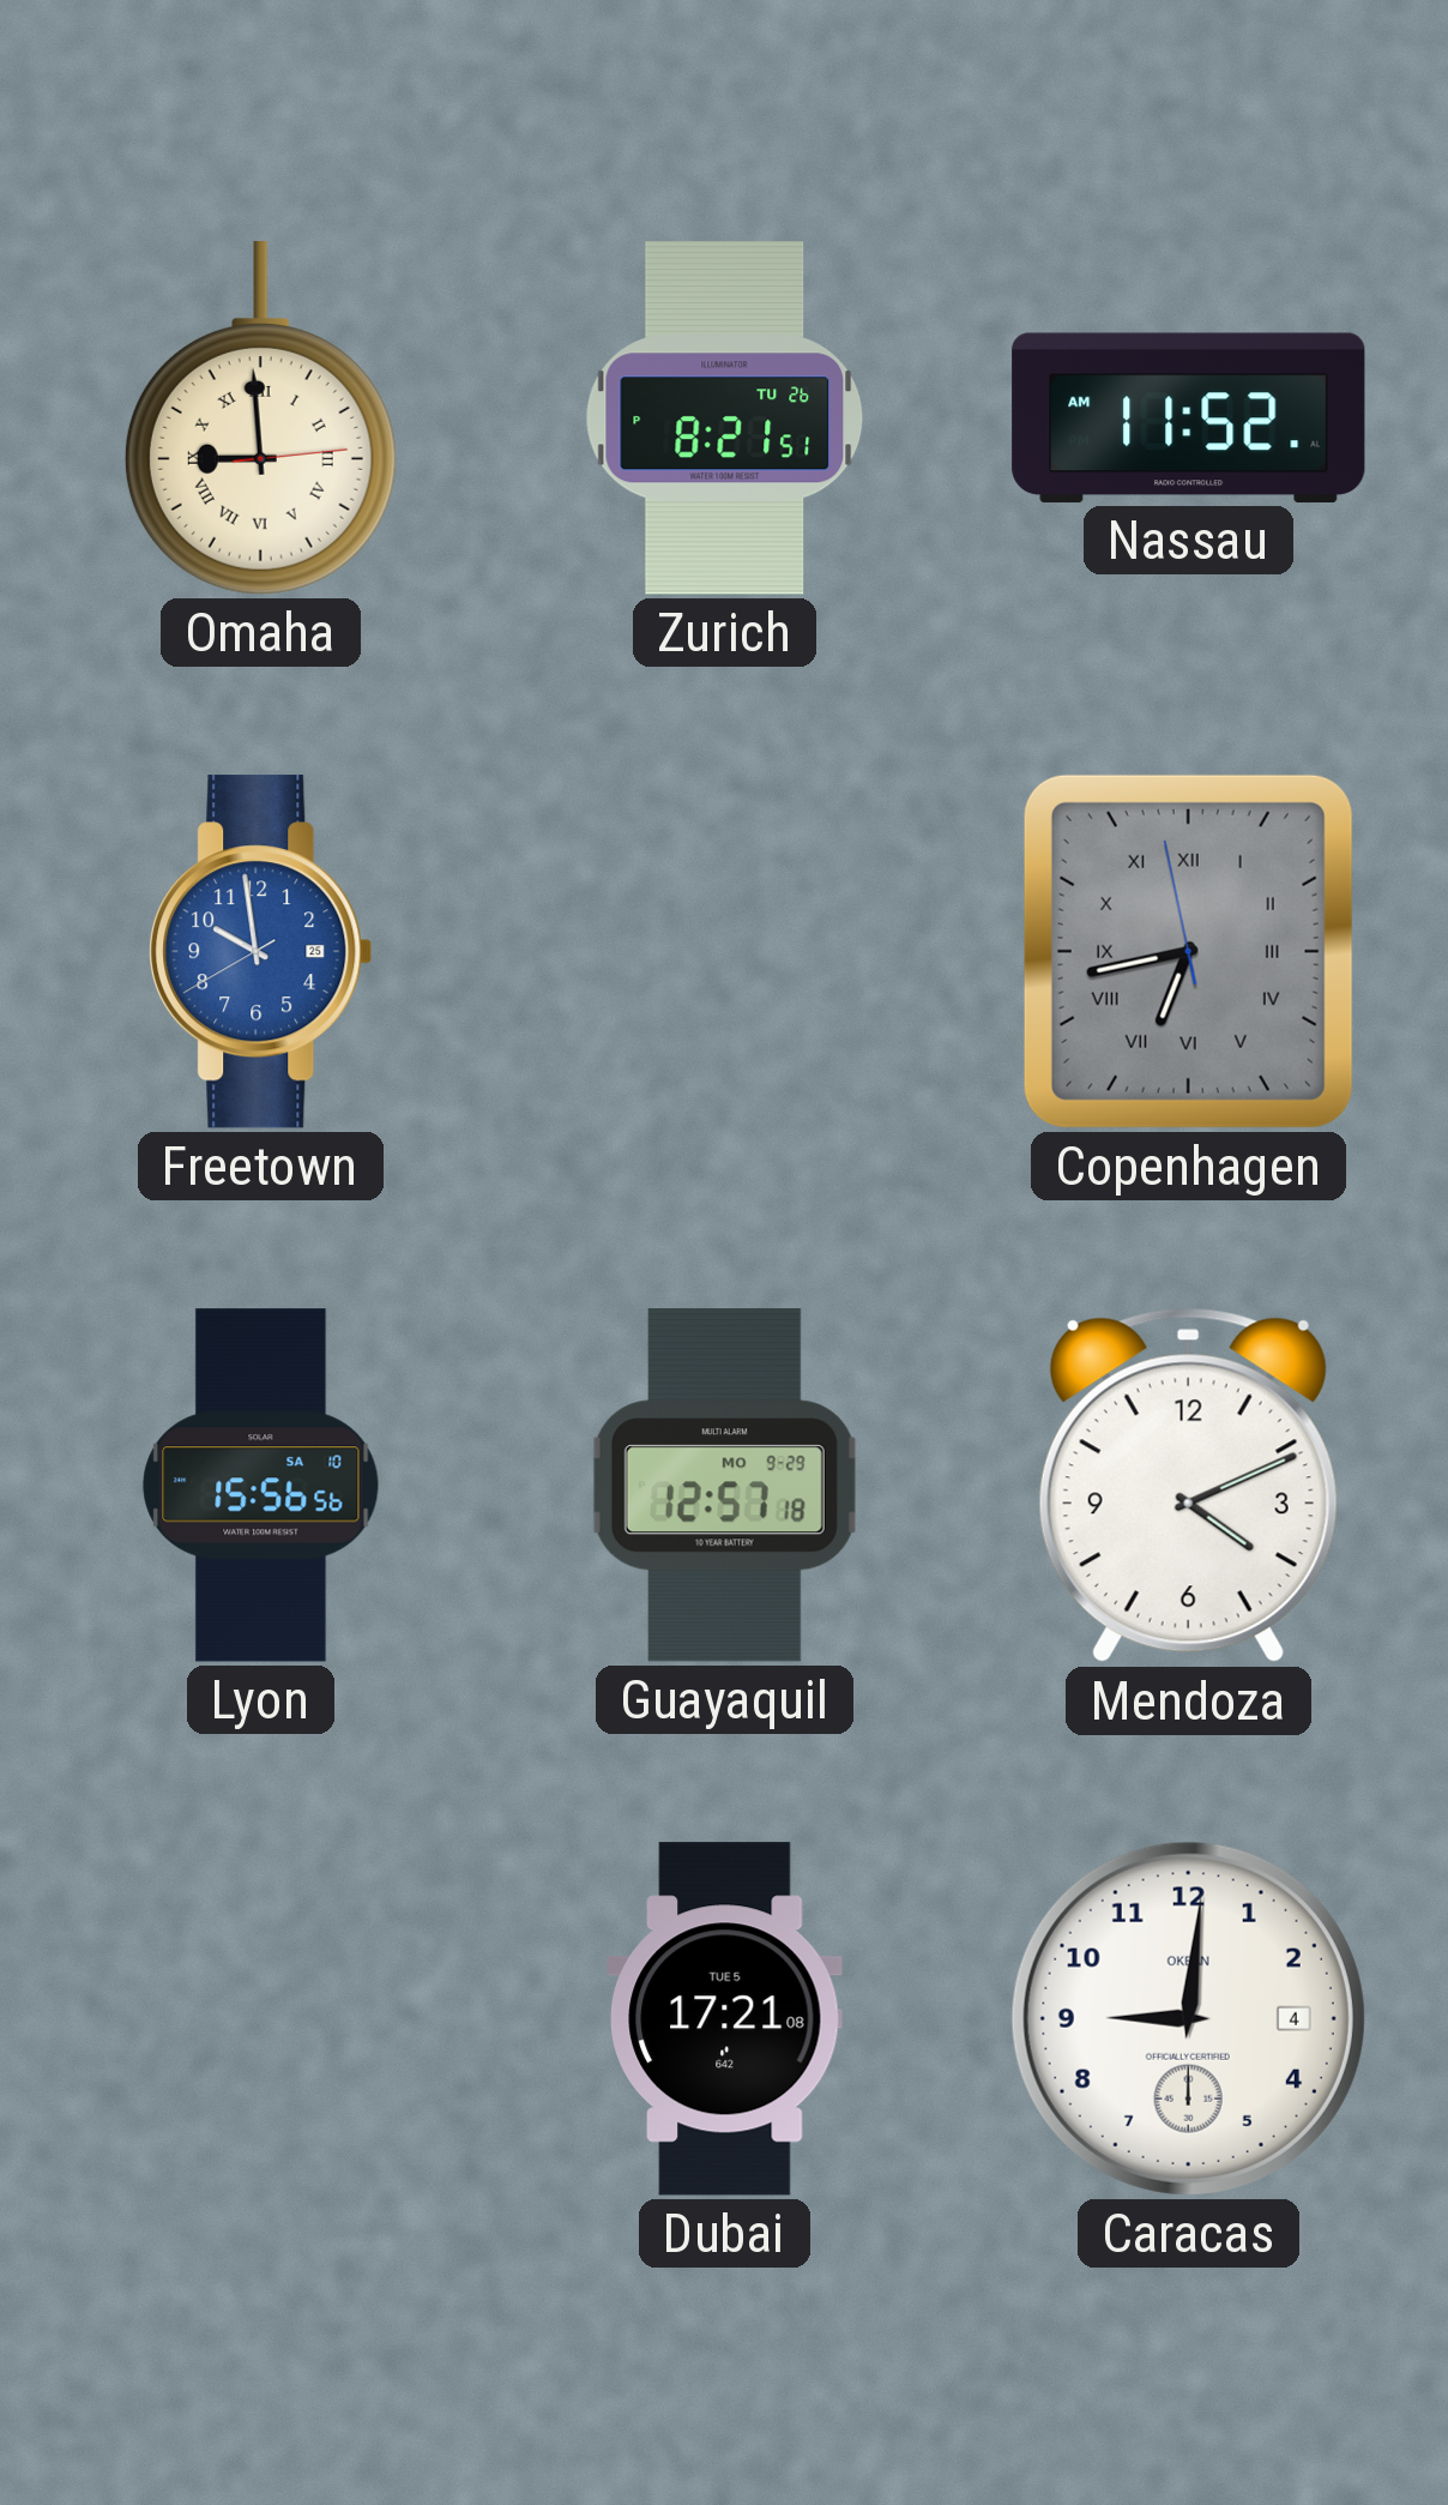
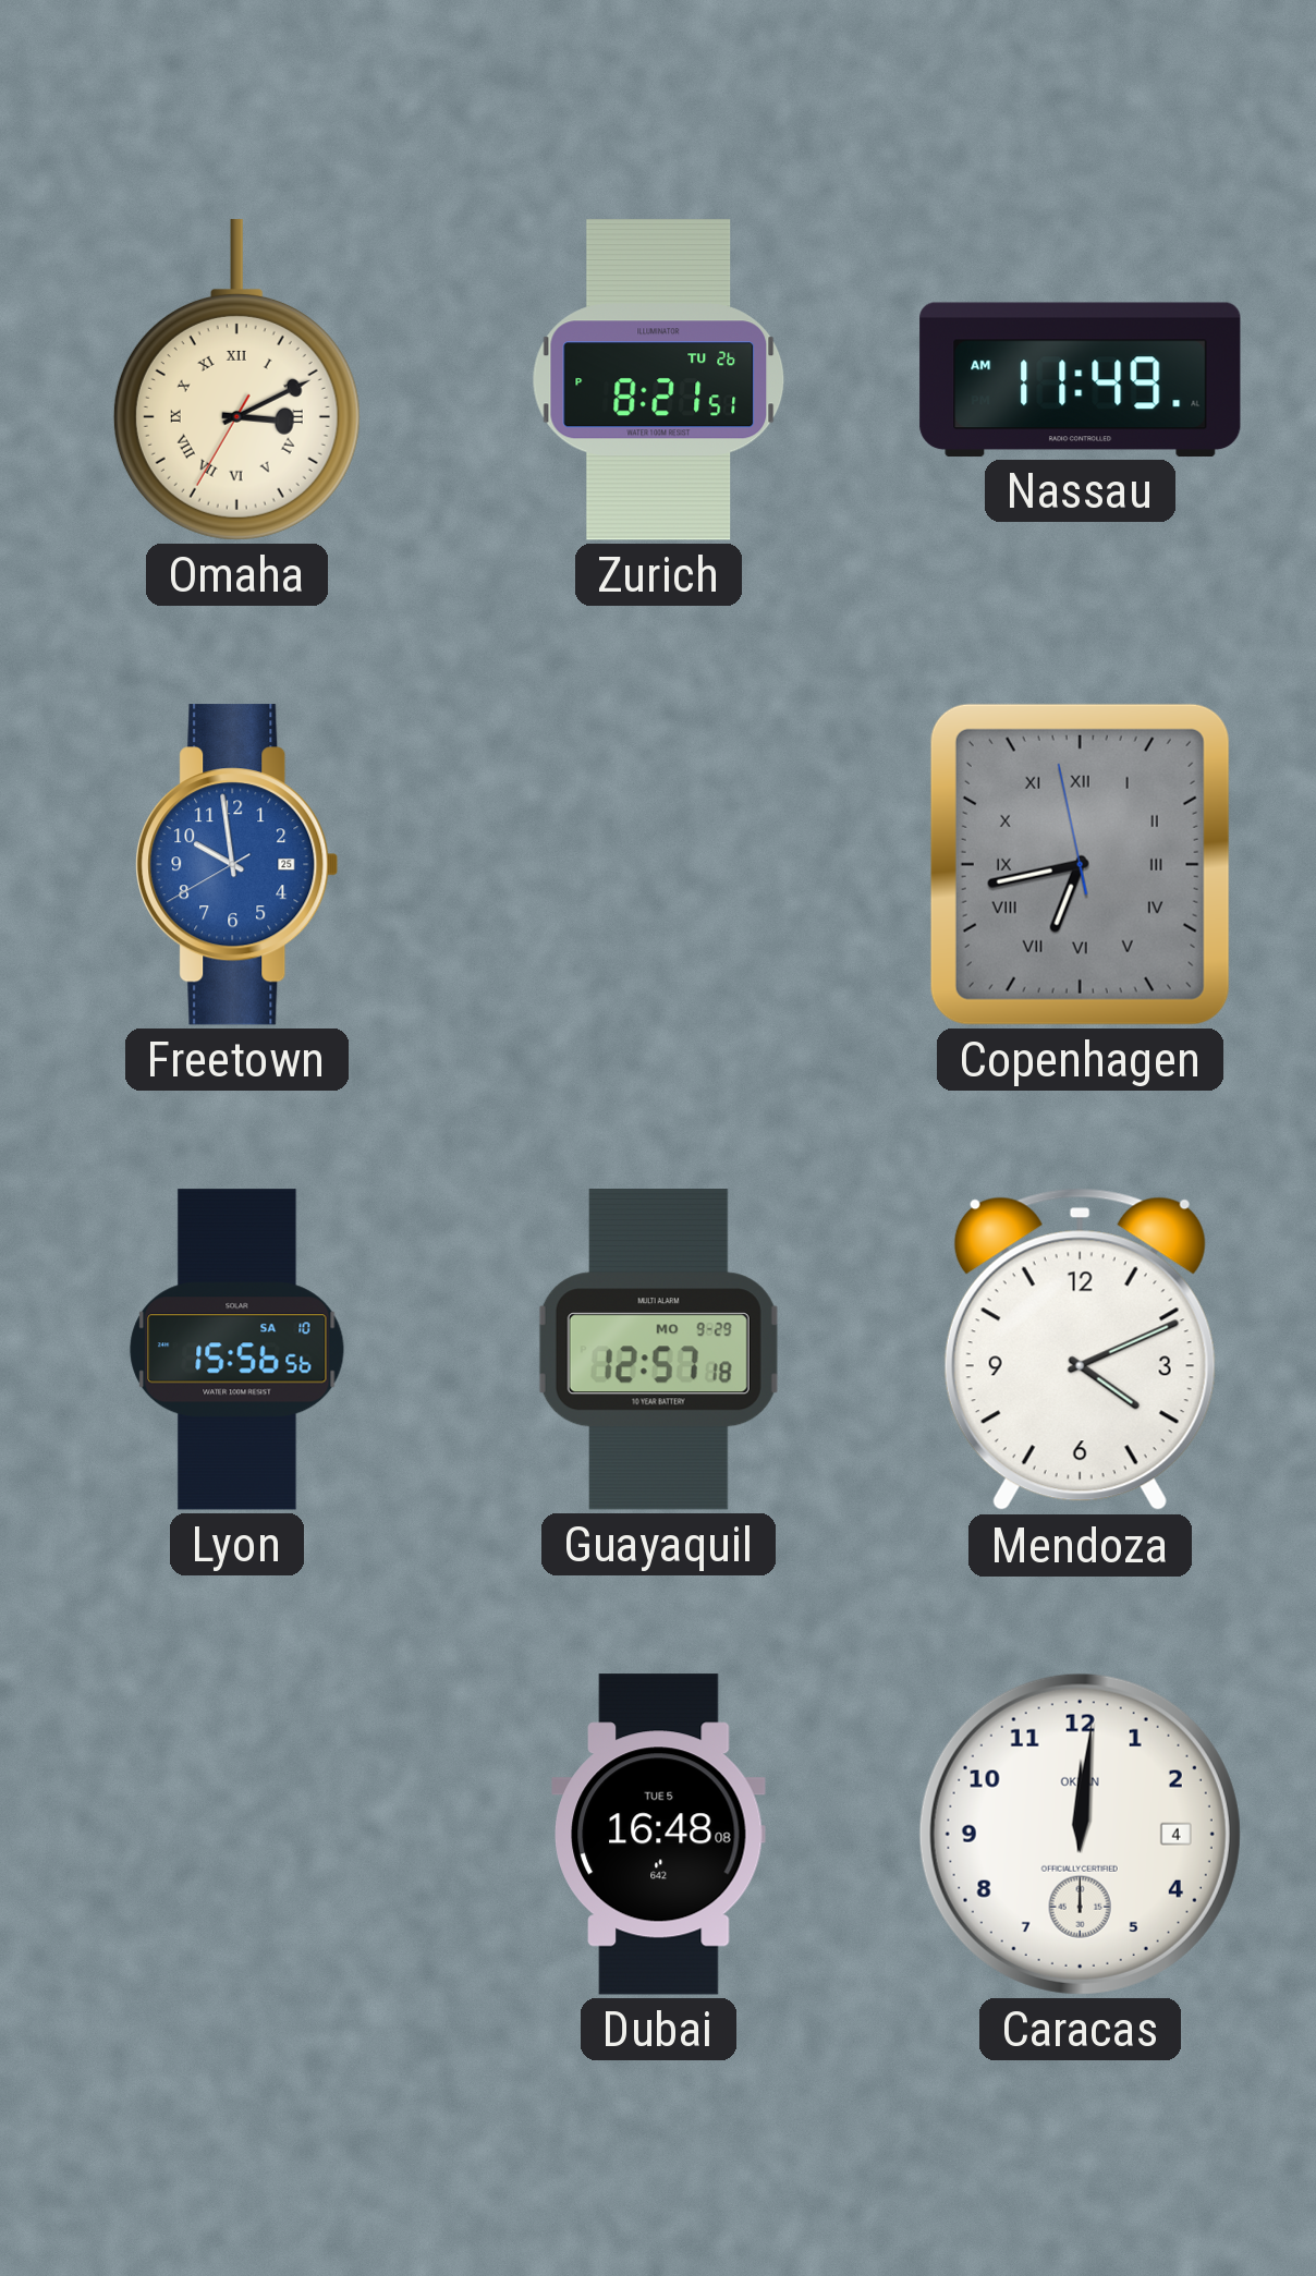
Omaha: 8:59 -> 3:10 (236, 380)
Nassau: 11:52 -> 11:49 (1081, 379)
Dubai: 17:21 -> 16:48 (659, 1835)
Caracas: 9:01 -> 12:01 (1080, 1834)
